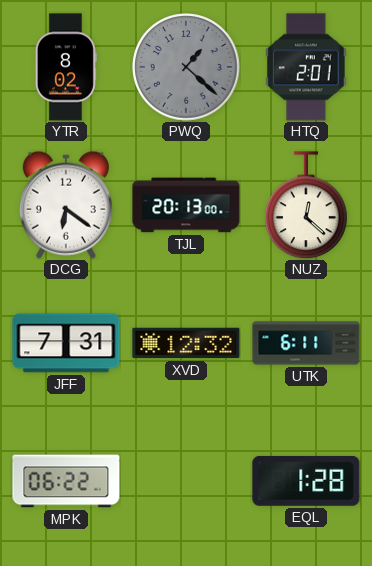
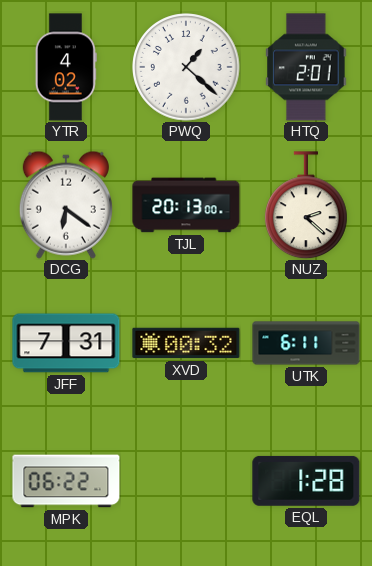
YTR: 8:02 -> 4:02 (66, 67)
PWQ dial: grey -> white (186, 67)
NUZ: 12:22 -> 2:22 (307, 205)
XVD: 12:32 -> 00:32 (186, 343)
